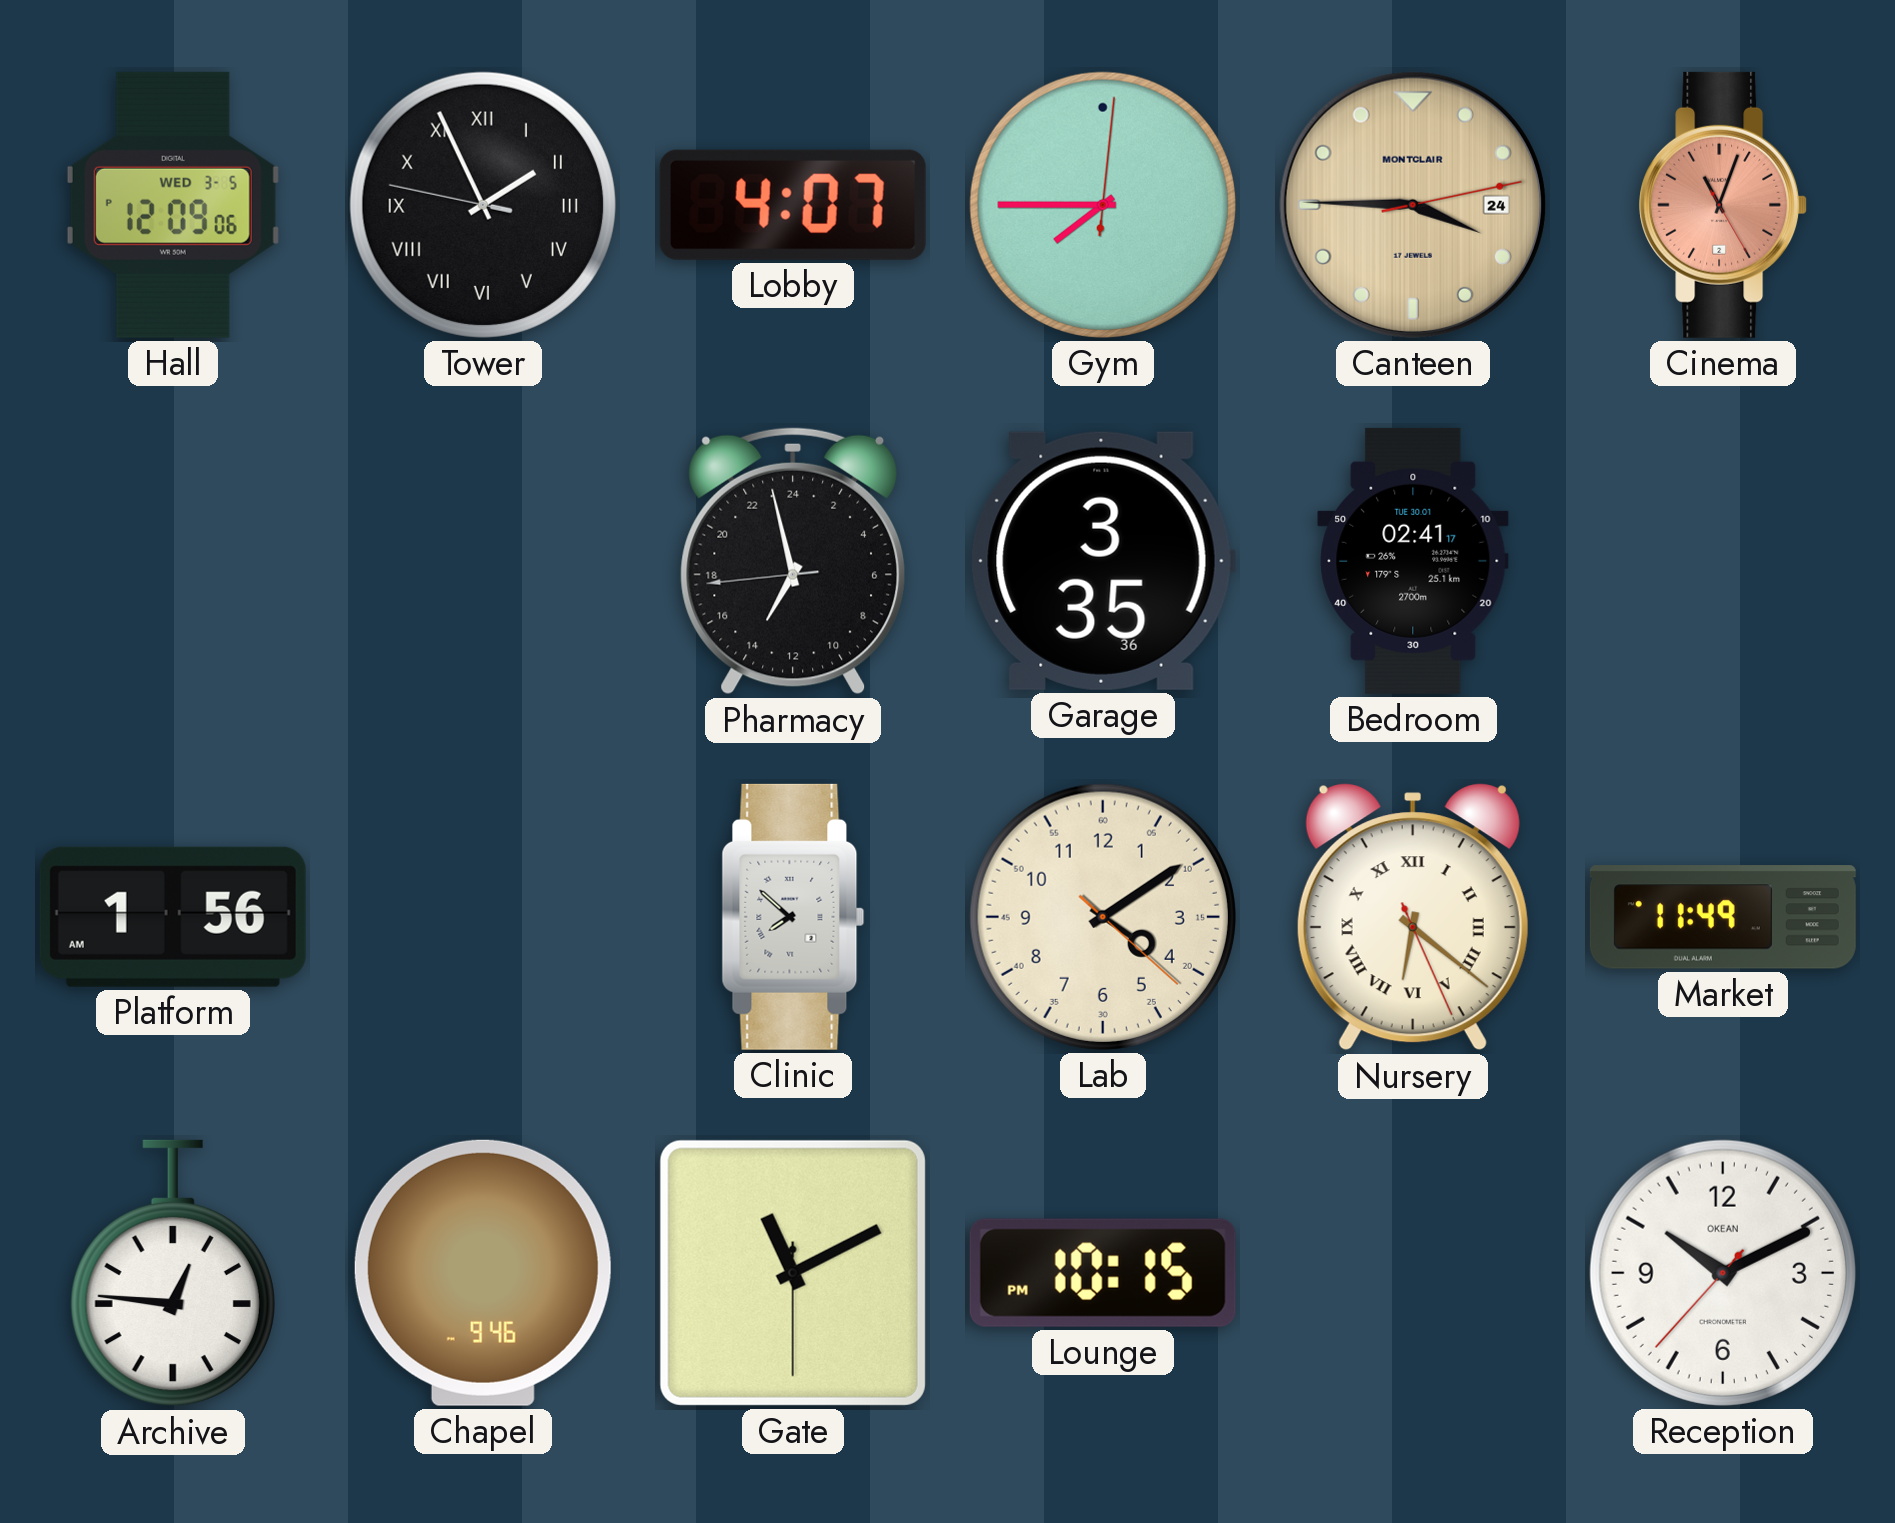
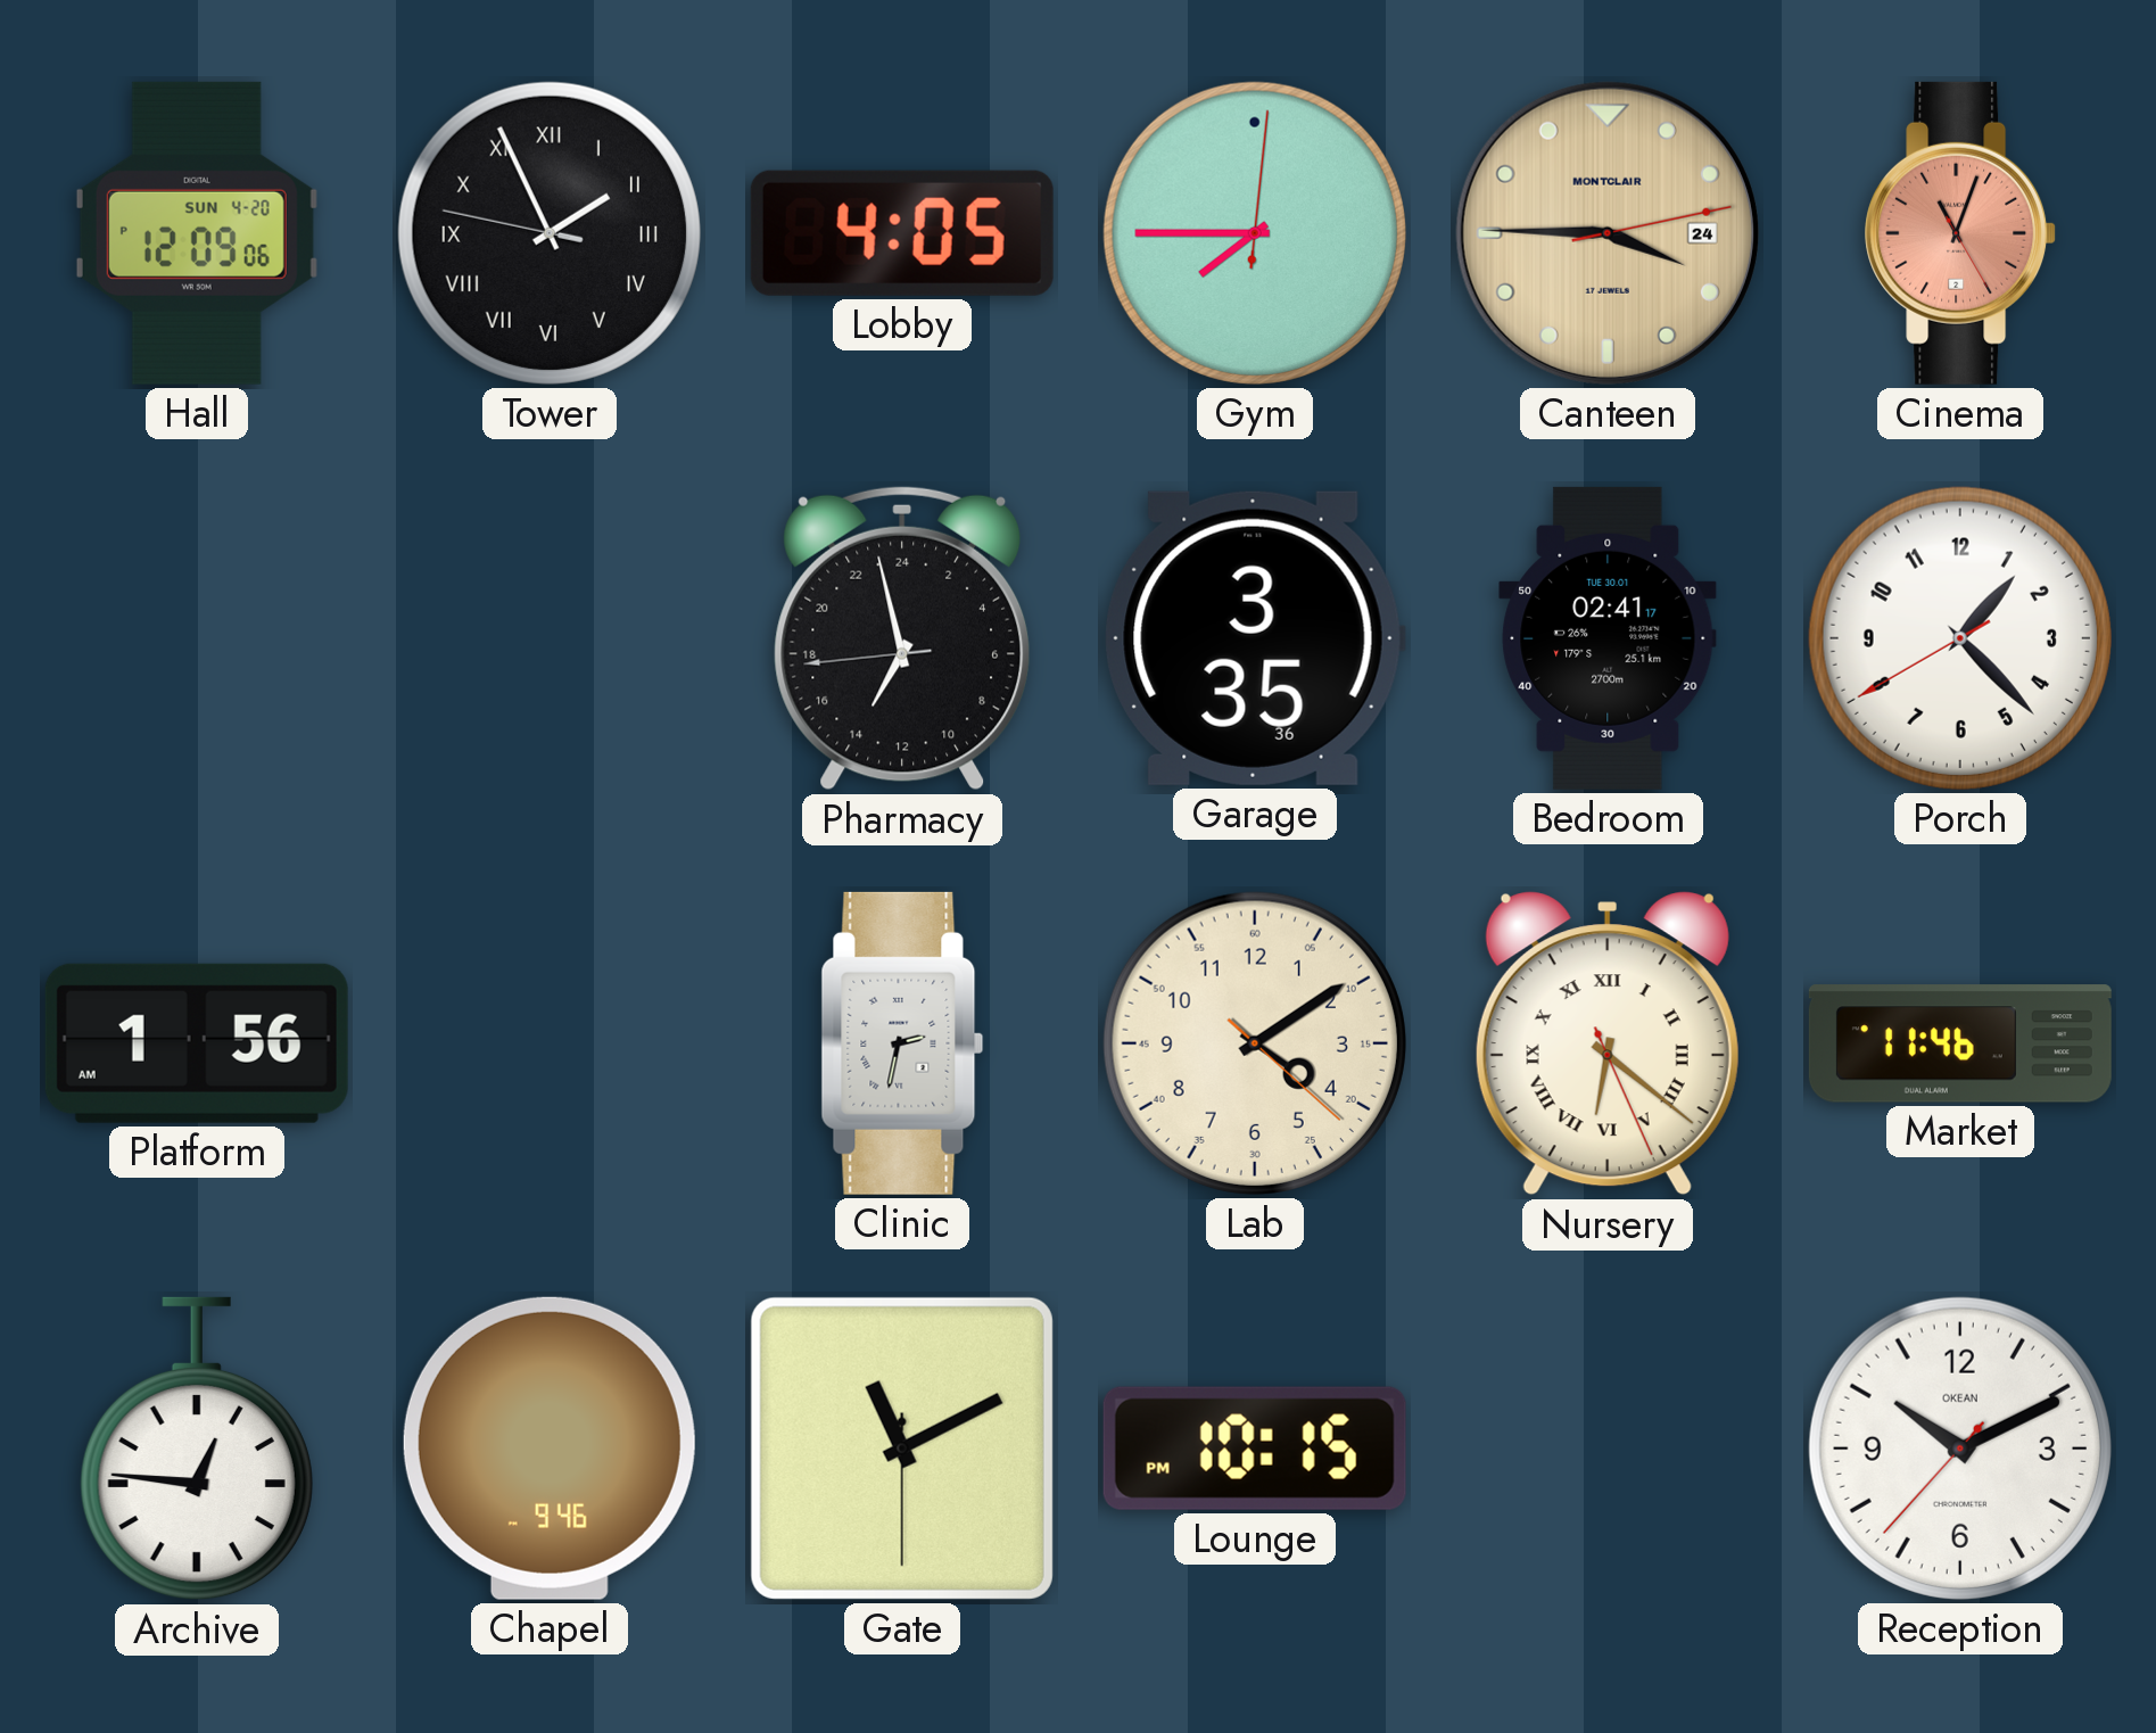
Hall date: WED 3-5 -> SUN 4-20 (197, 233)
Lobby: 4:07 -> 4:05 (902, 233)
Porch: none -> 1:22 (1960, 638)
Clinic: 7:52 -> 2:32 (902, 1043)
Market: 11:49 -> 11:46 (1960, 1043)
